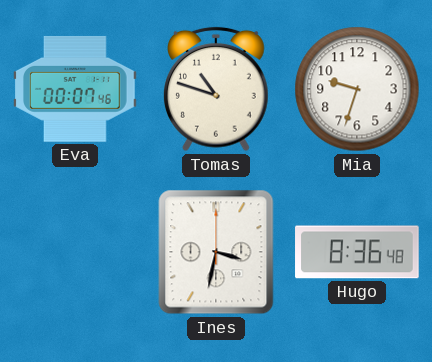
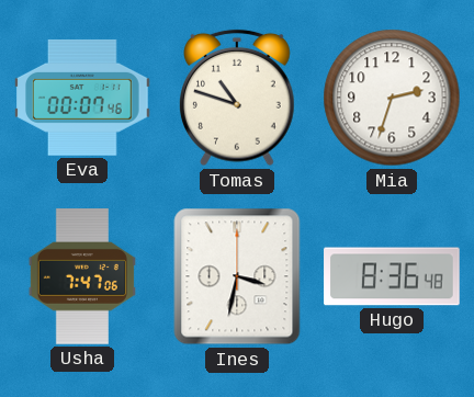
Mia: 9:33 -> 2:33 (392, 98)
Usha: none -> 7:47 (82, 276)
